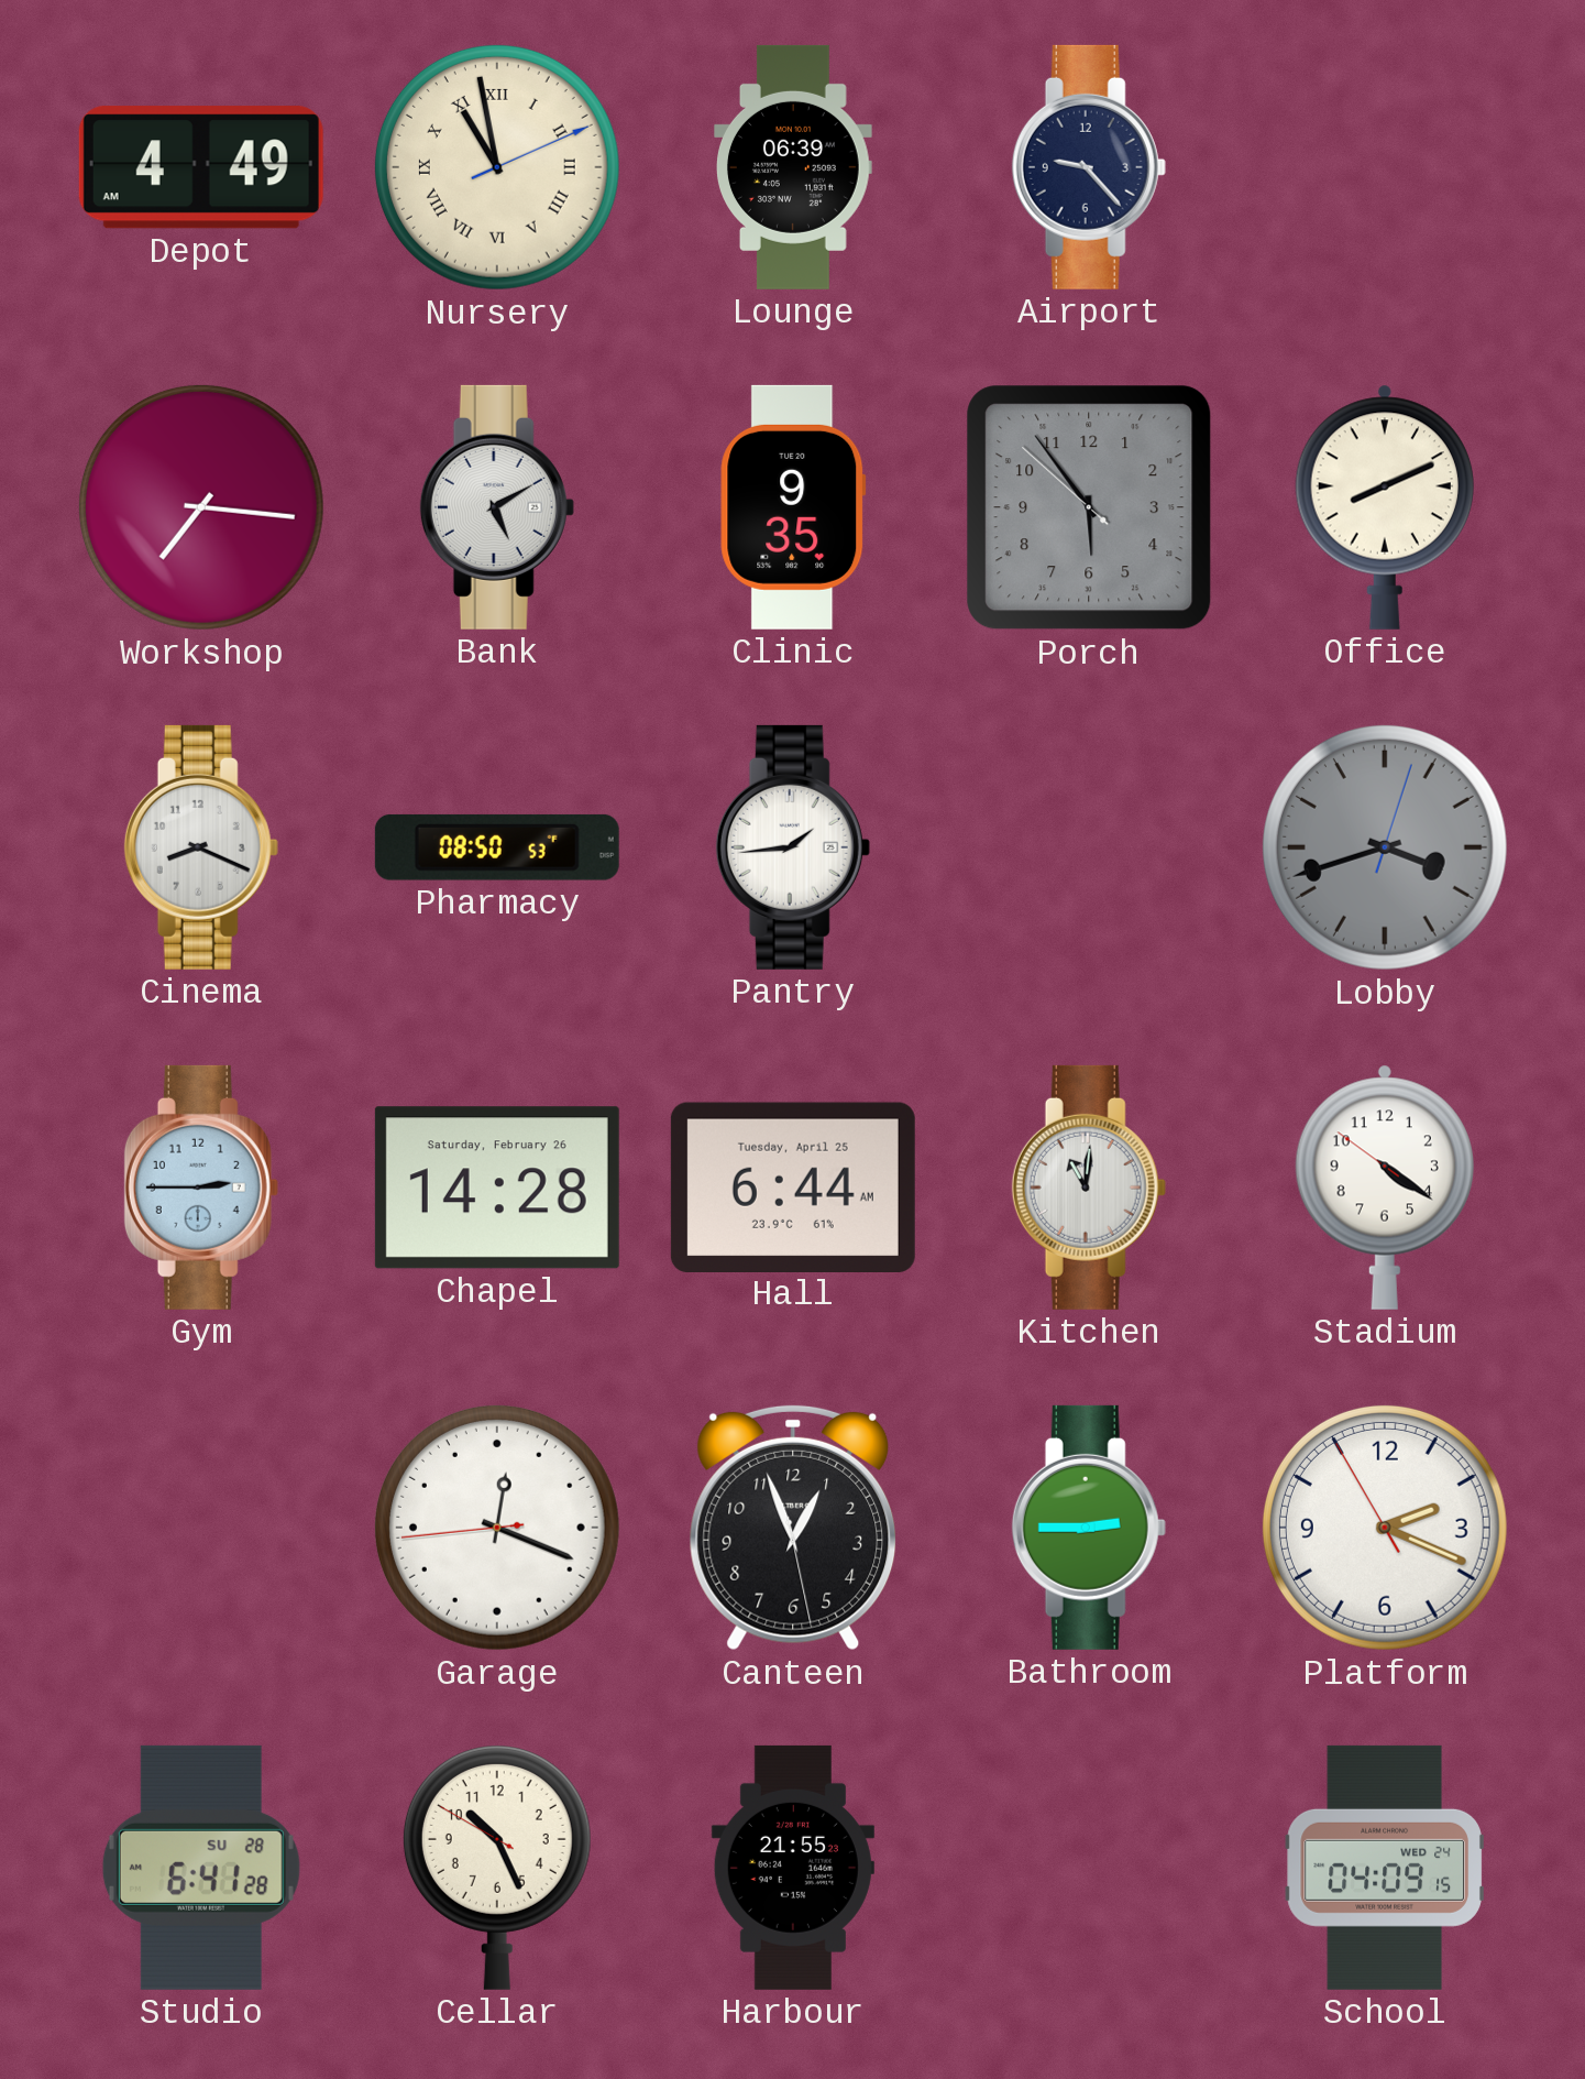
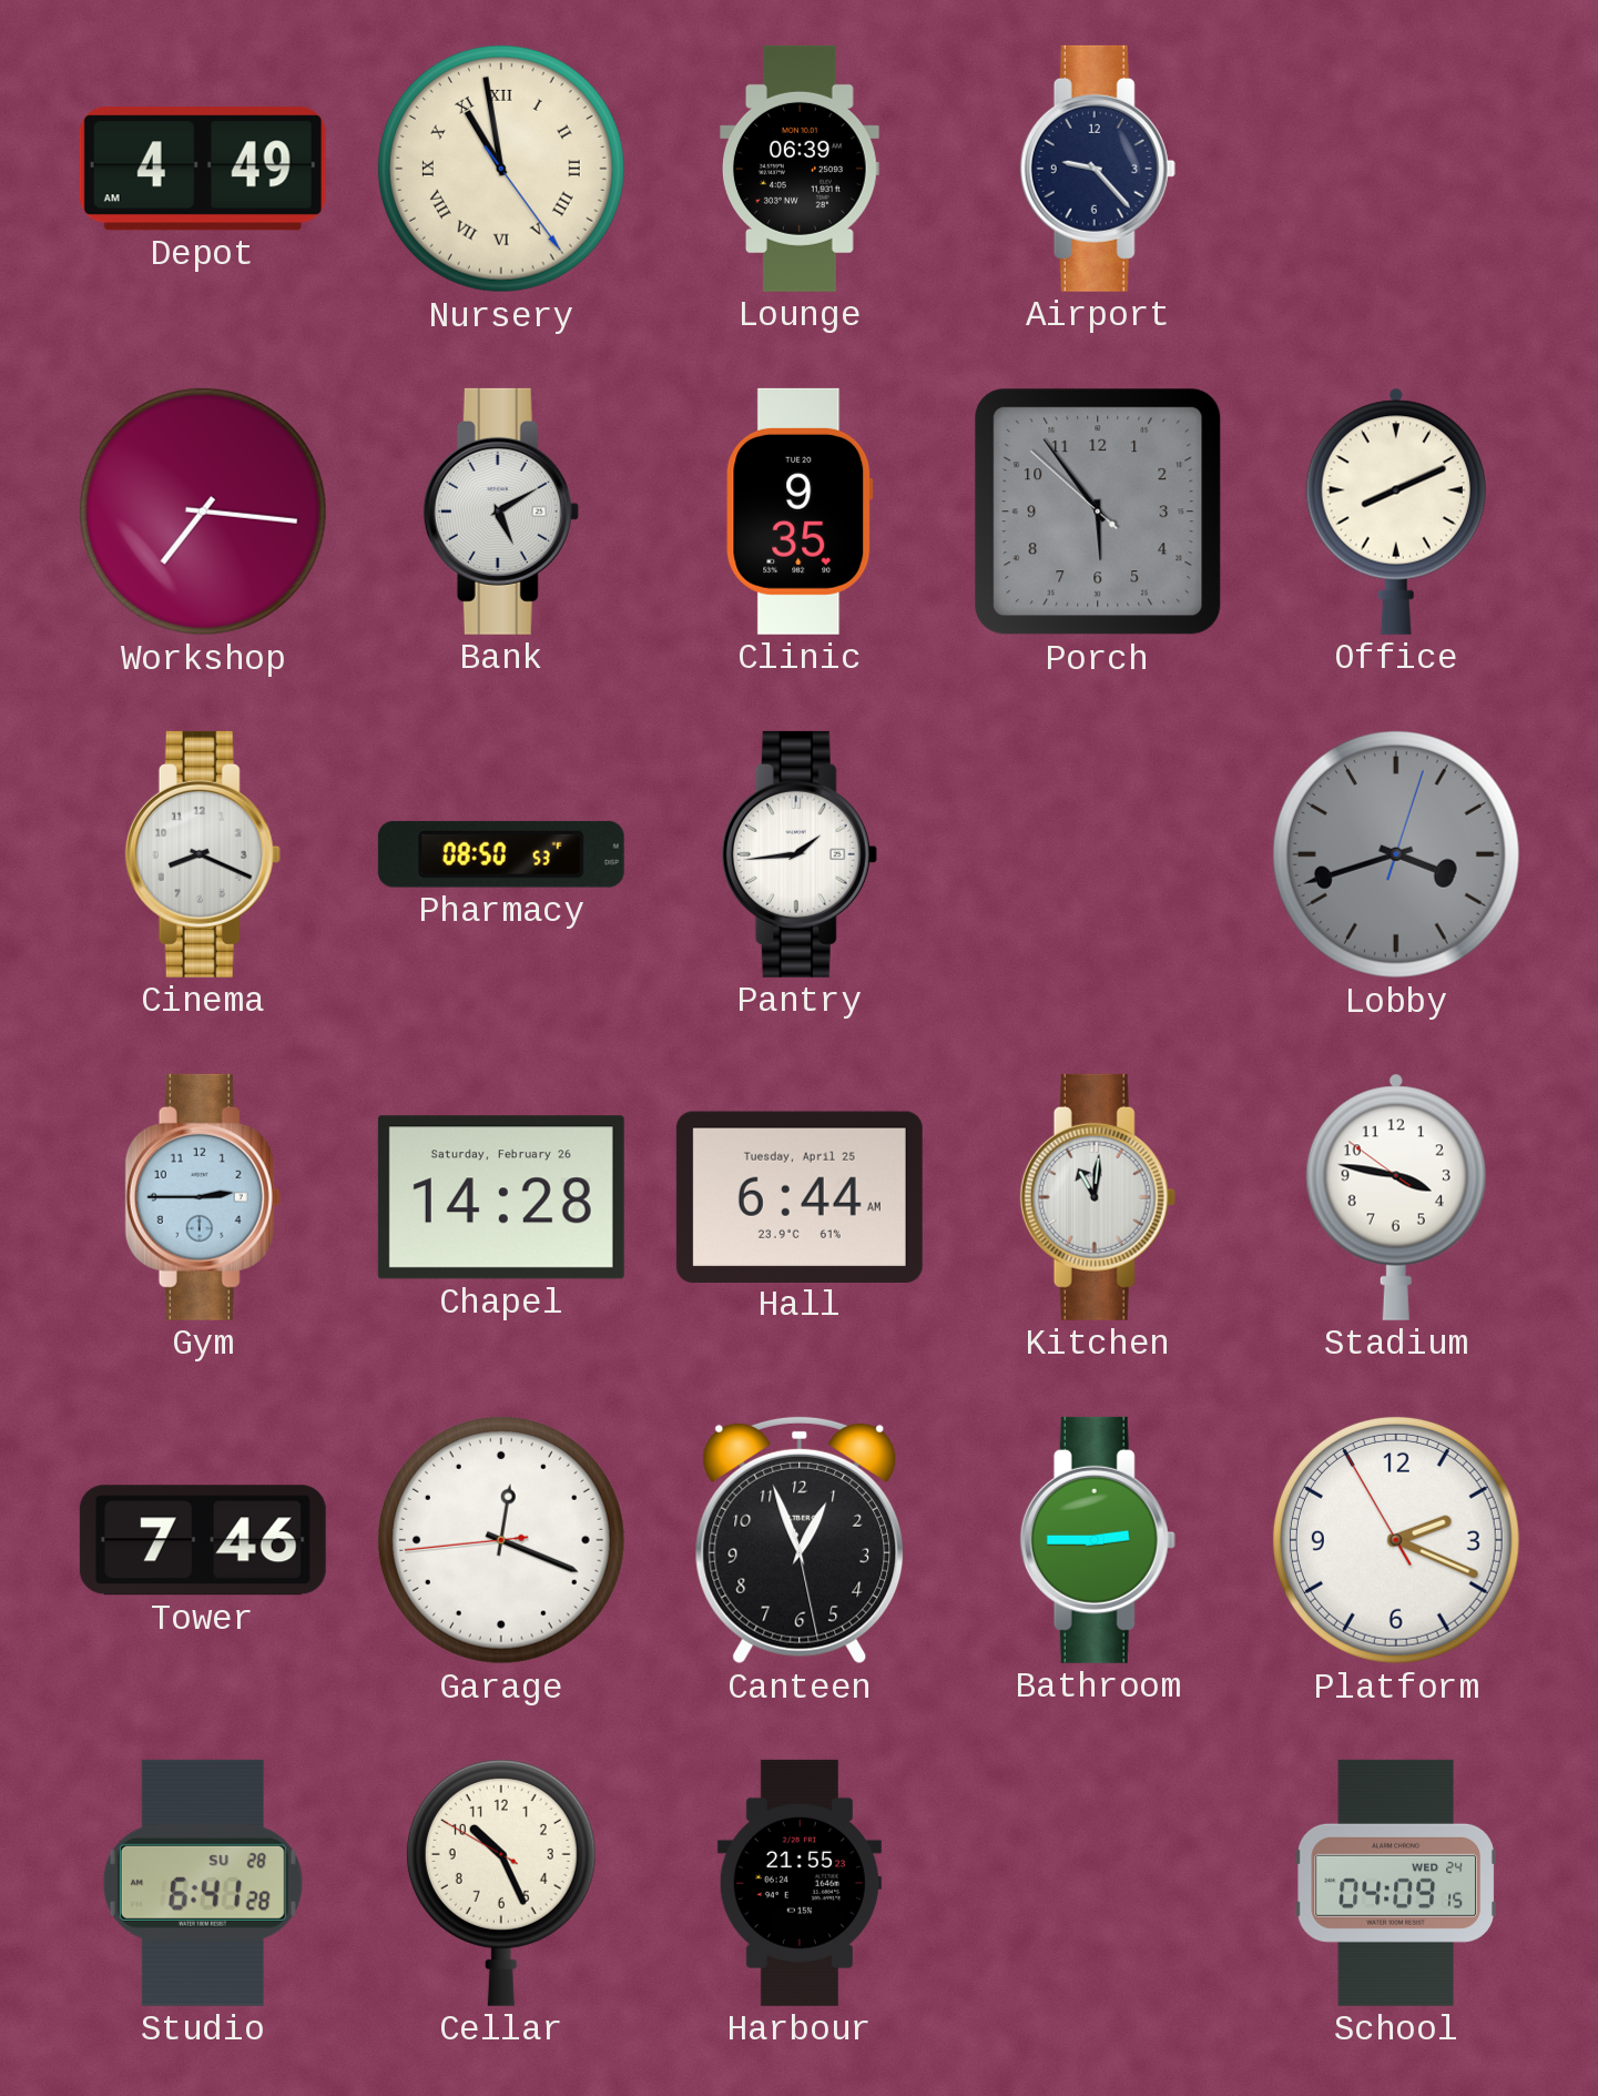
Nursery: 10:58:11 -> 10:58:24 (501, 169)
Stadium: 4:20 -> 3:46 (1396, 1197)
Tower: none -> 7:46 (203, 1540)
